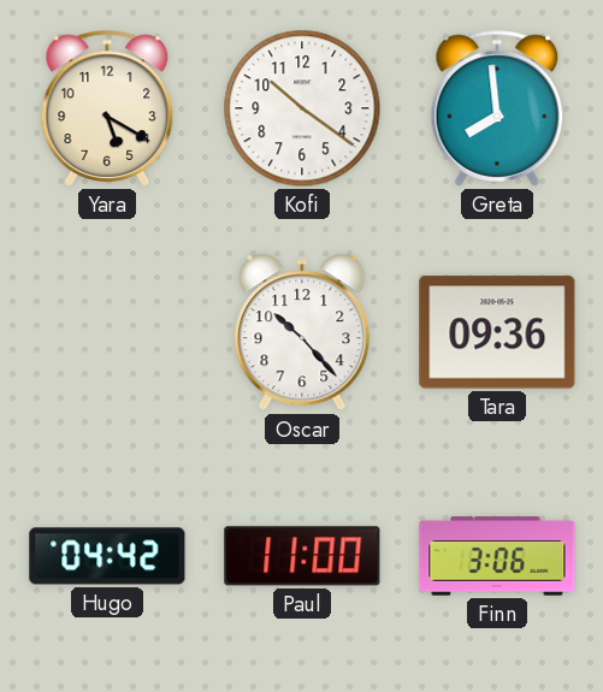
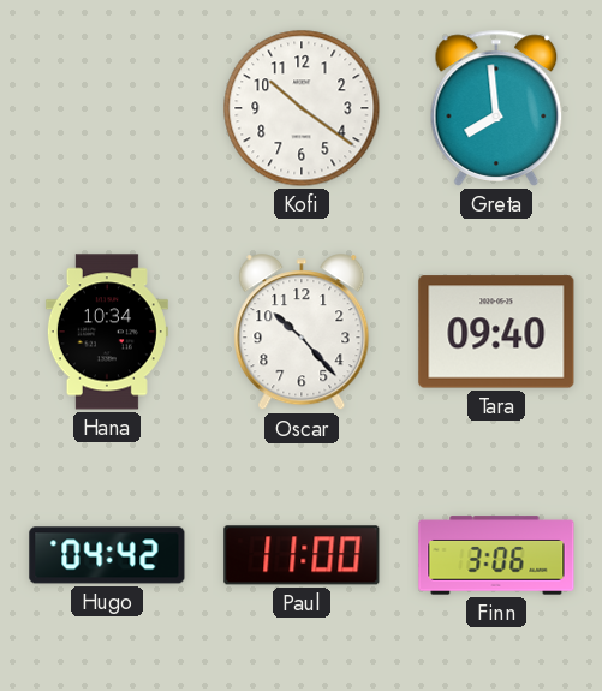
Yara: 5:20 -> none (107, 108)
Hana: none -> 10:34 (107, 332)
Tara: 09:36 -> 09:40 (496, 332)
